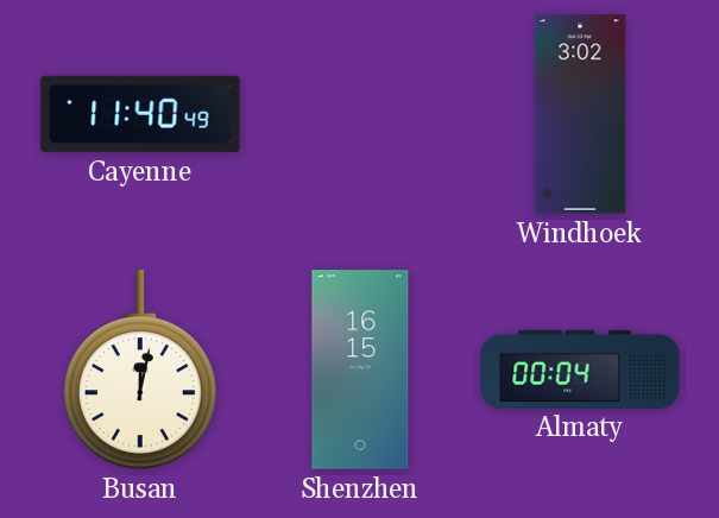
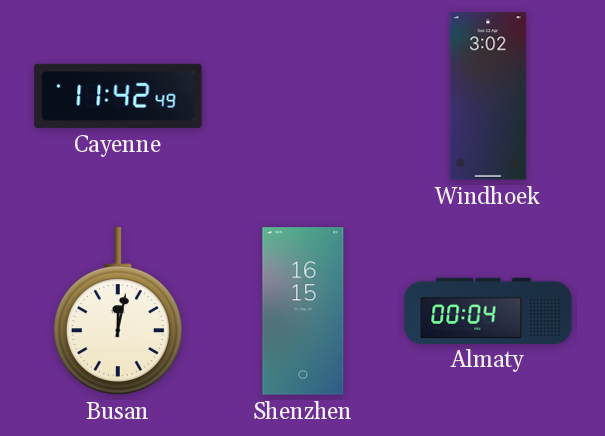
Cayenne: 11:40 -> 11:42 (118, 96)
